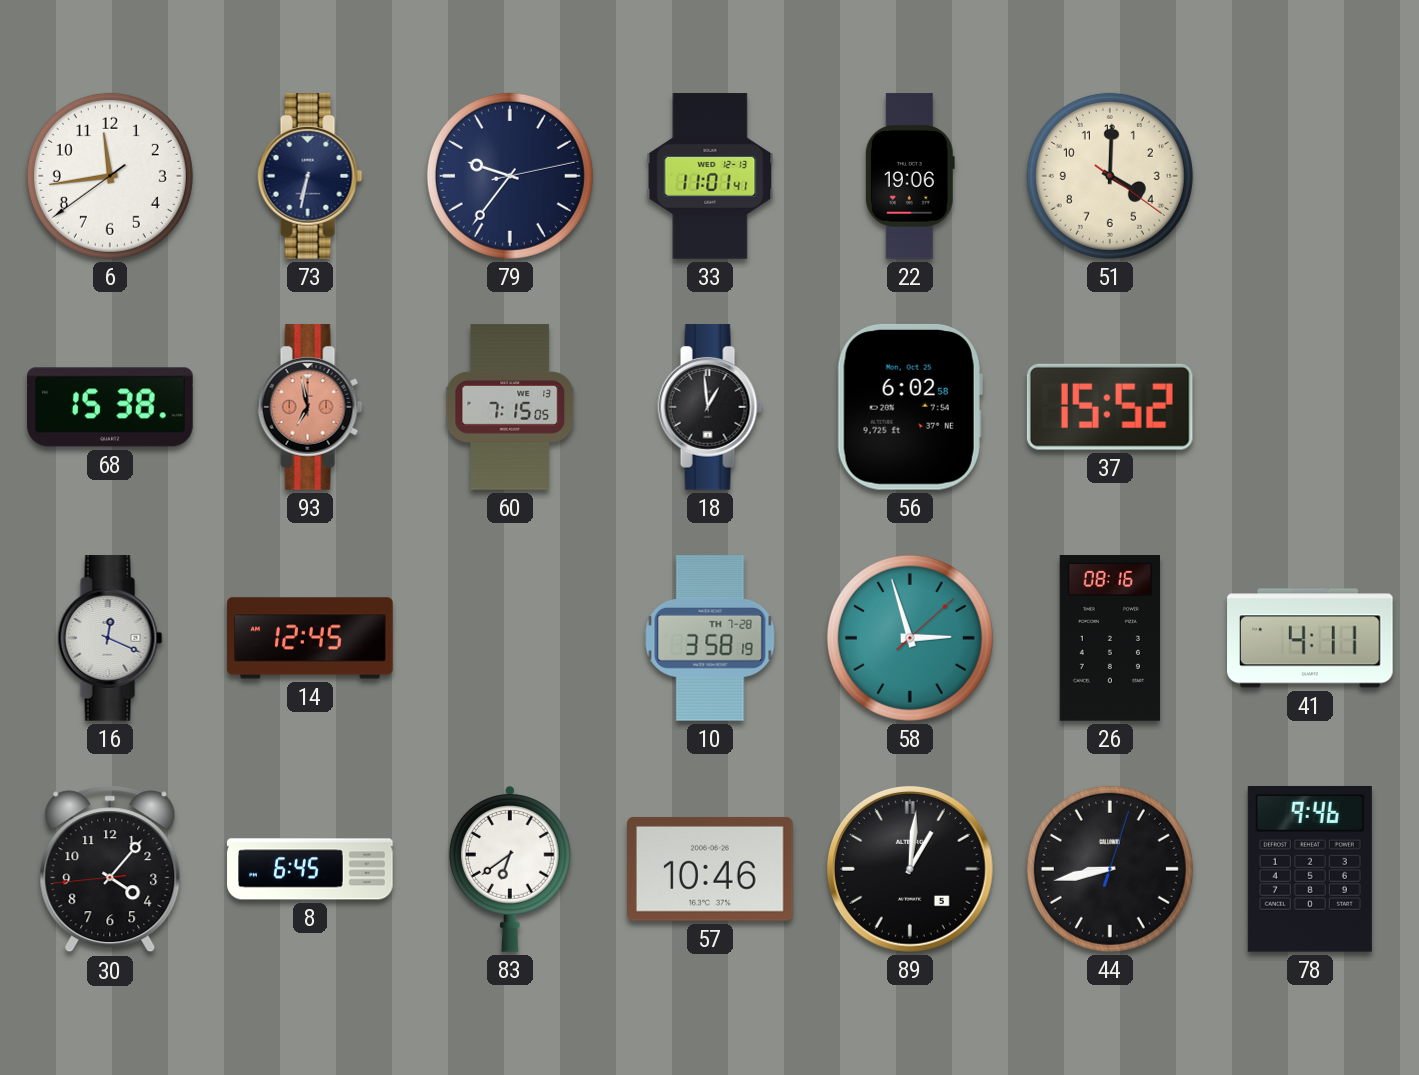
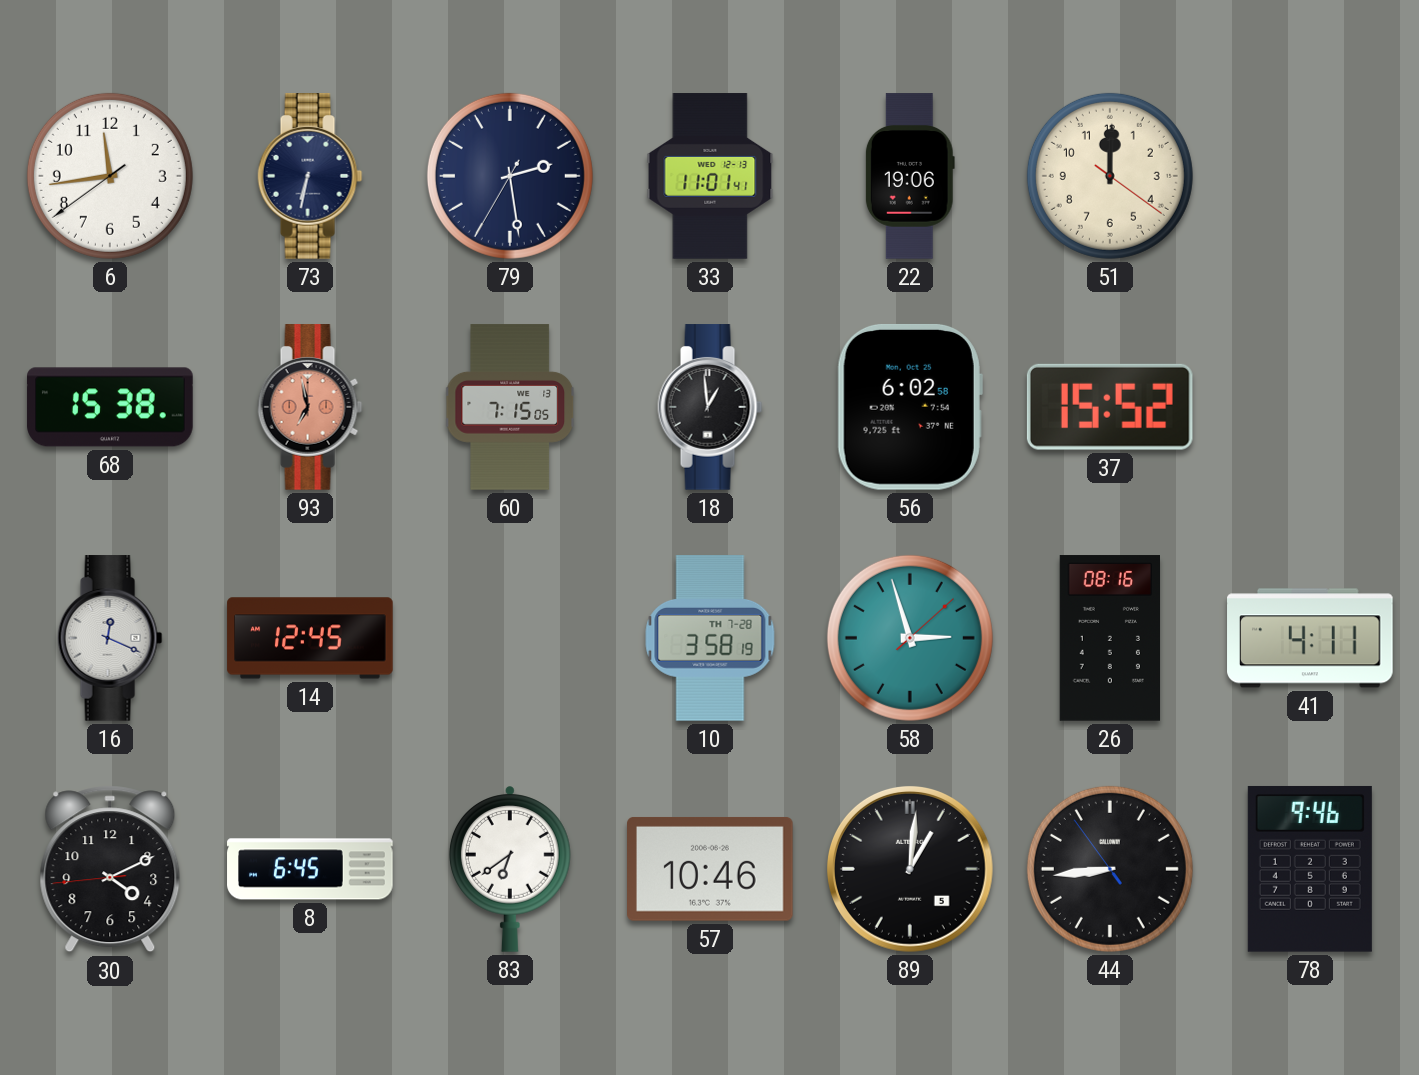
79: 9:36 -> 2:28 (510, 176)
51: 4:00 -> 12:00 (1110, 176)
30: 4:06 -> 4:10 (110, 869)
44: 8:43:03 -> 8:43:54 (1110, 869)
